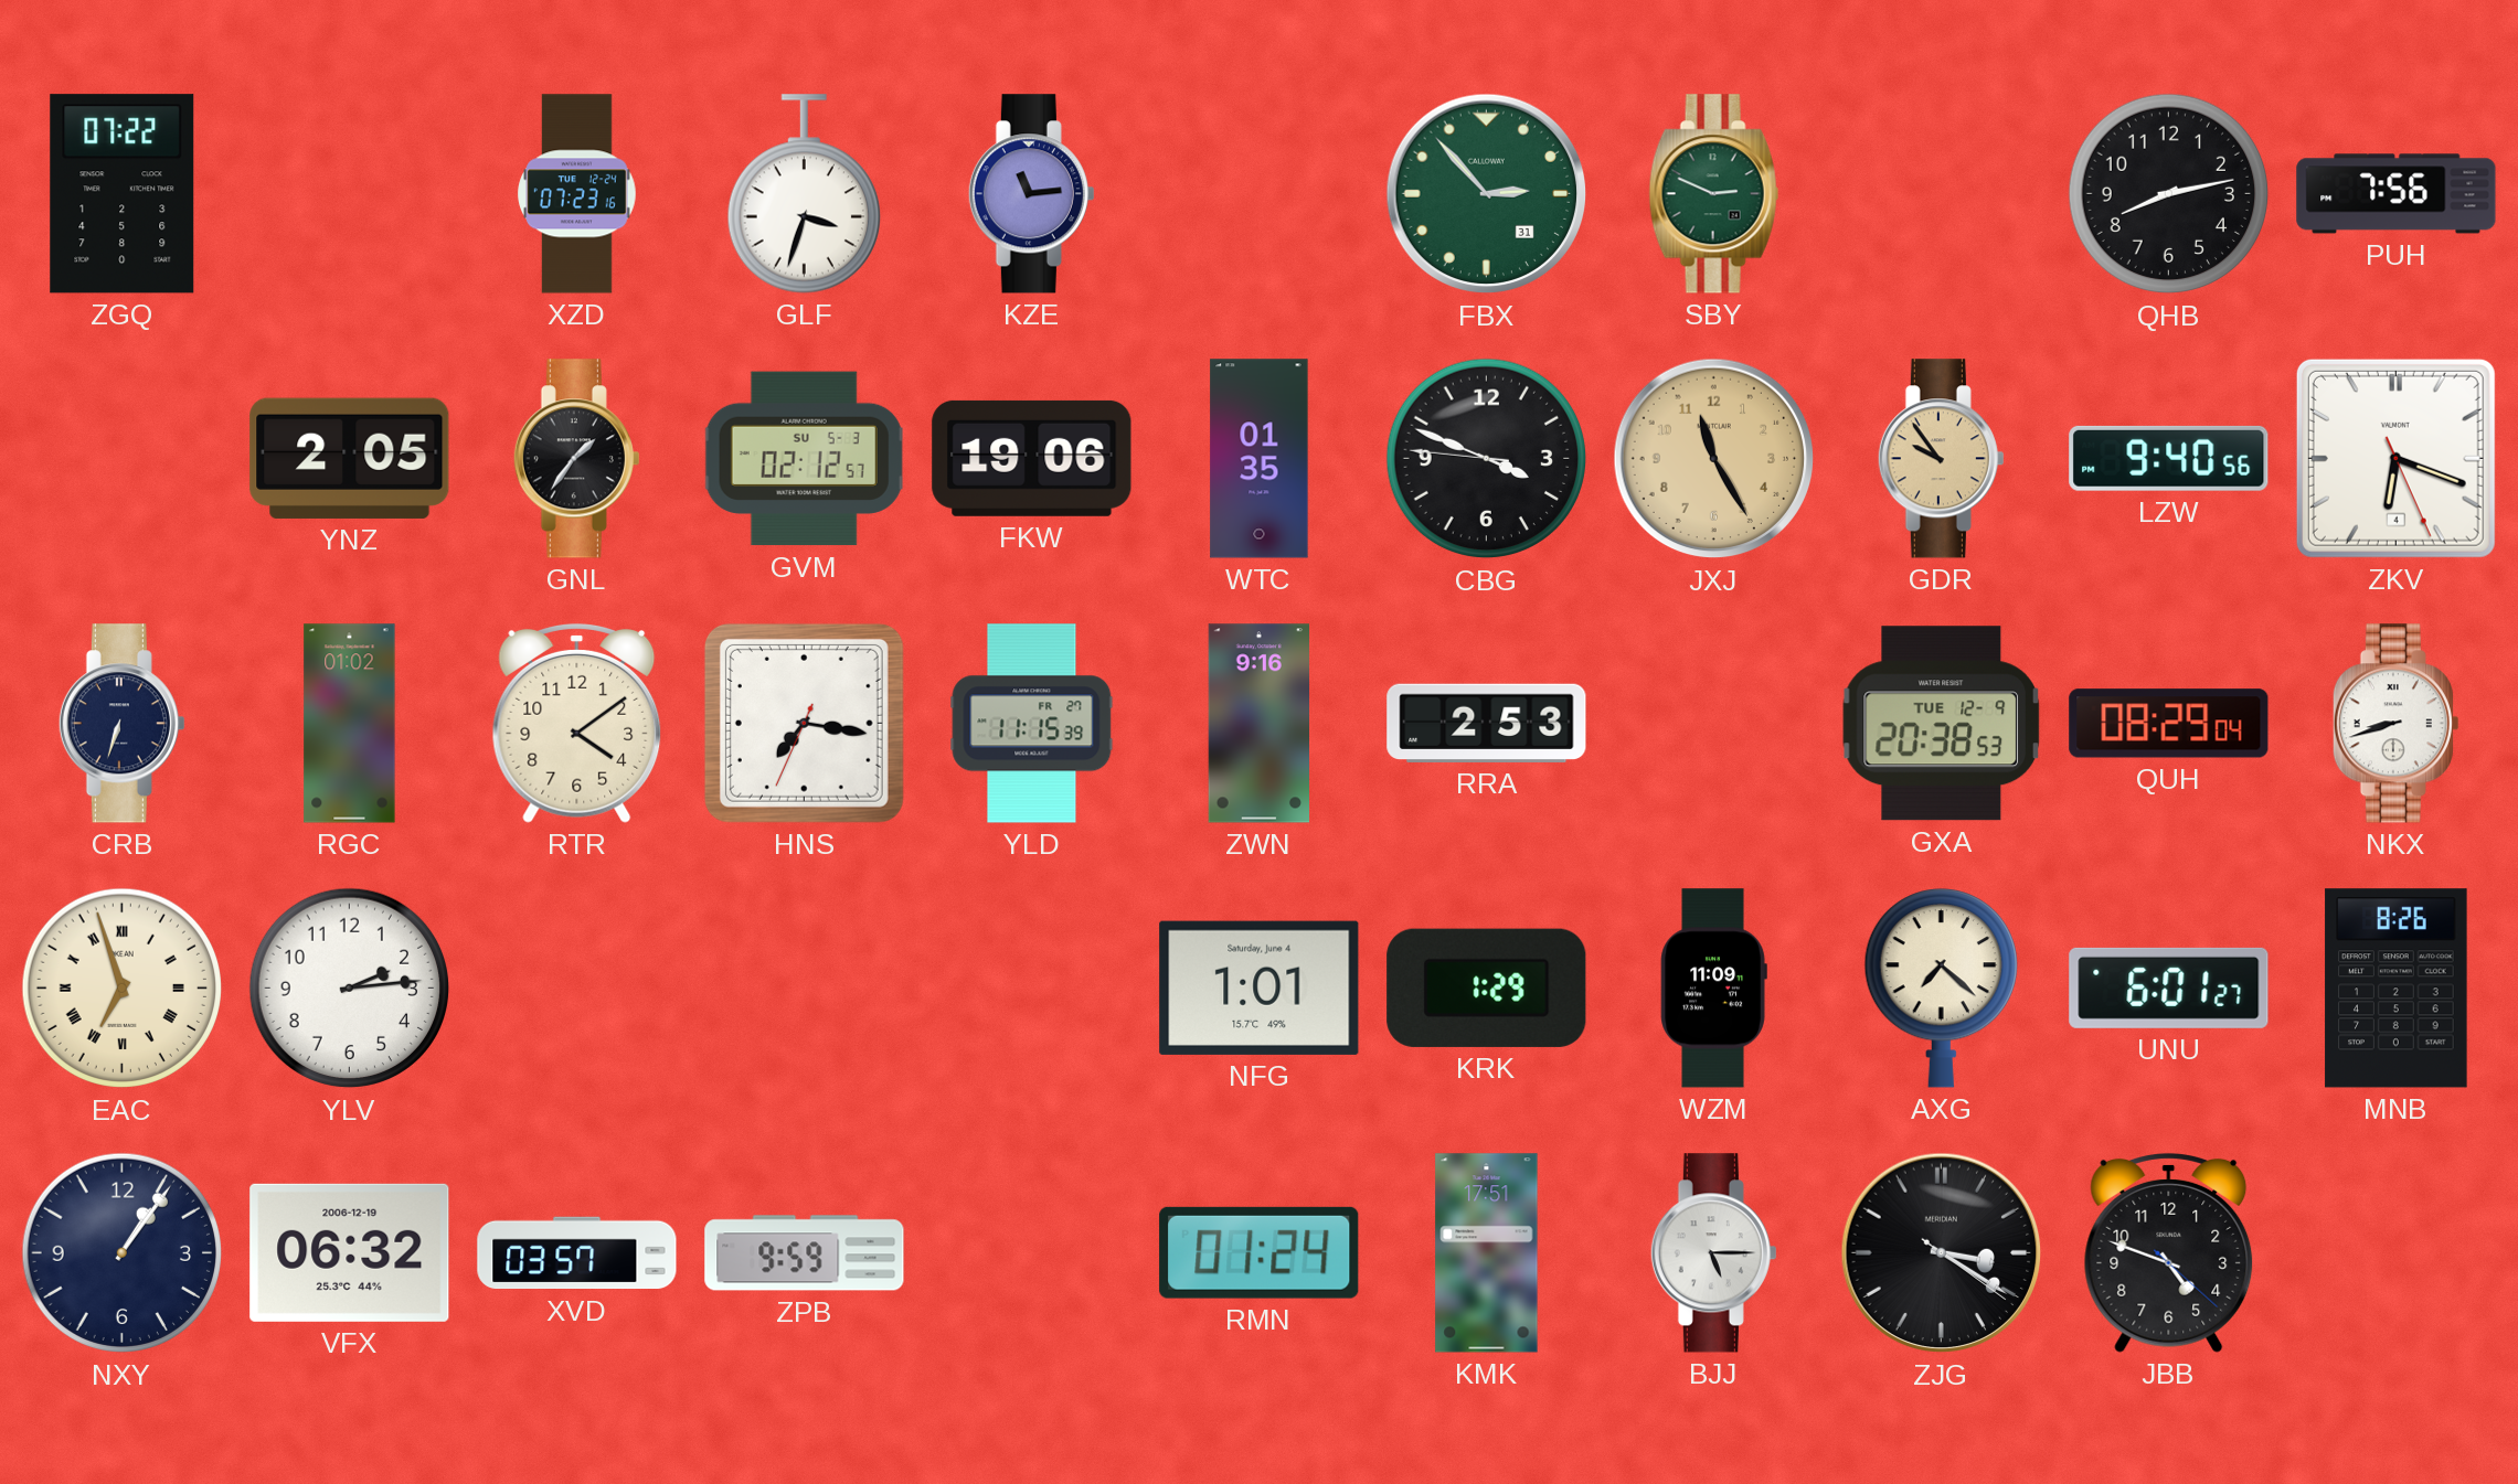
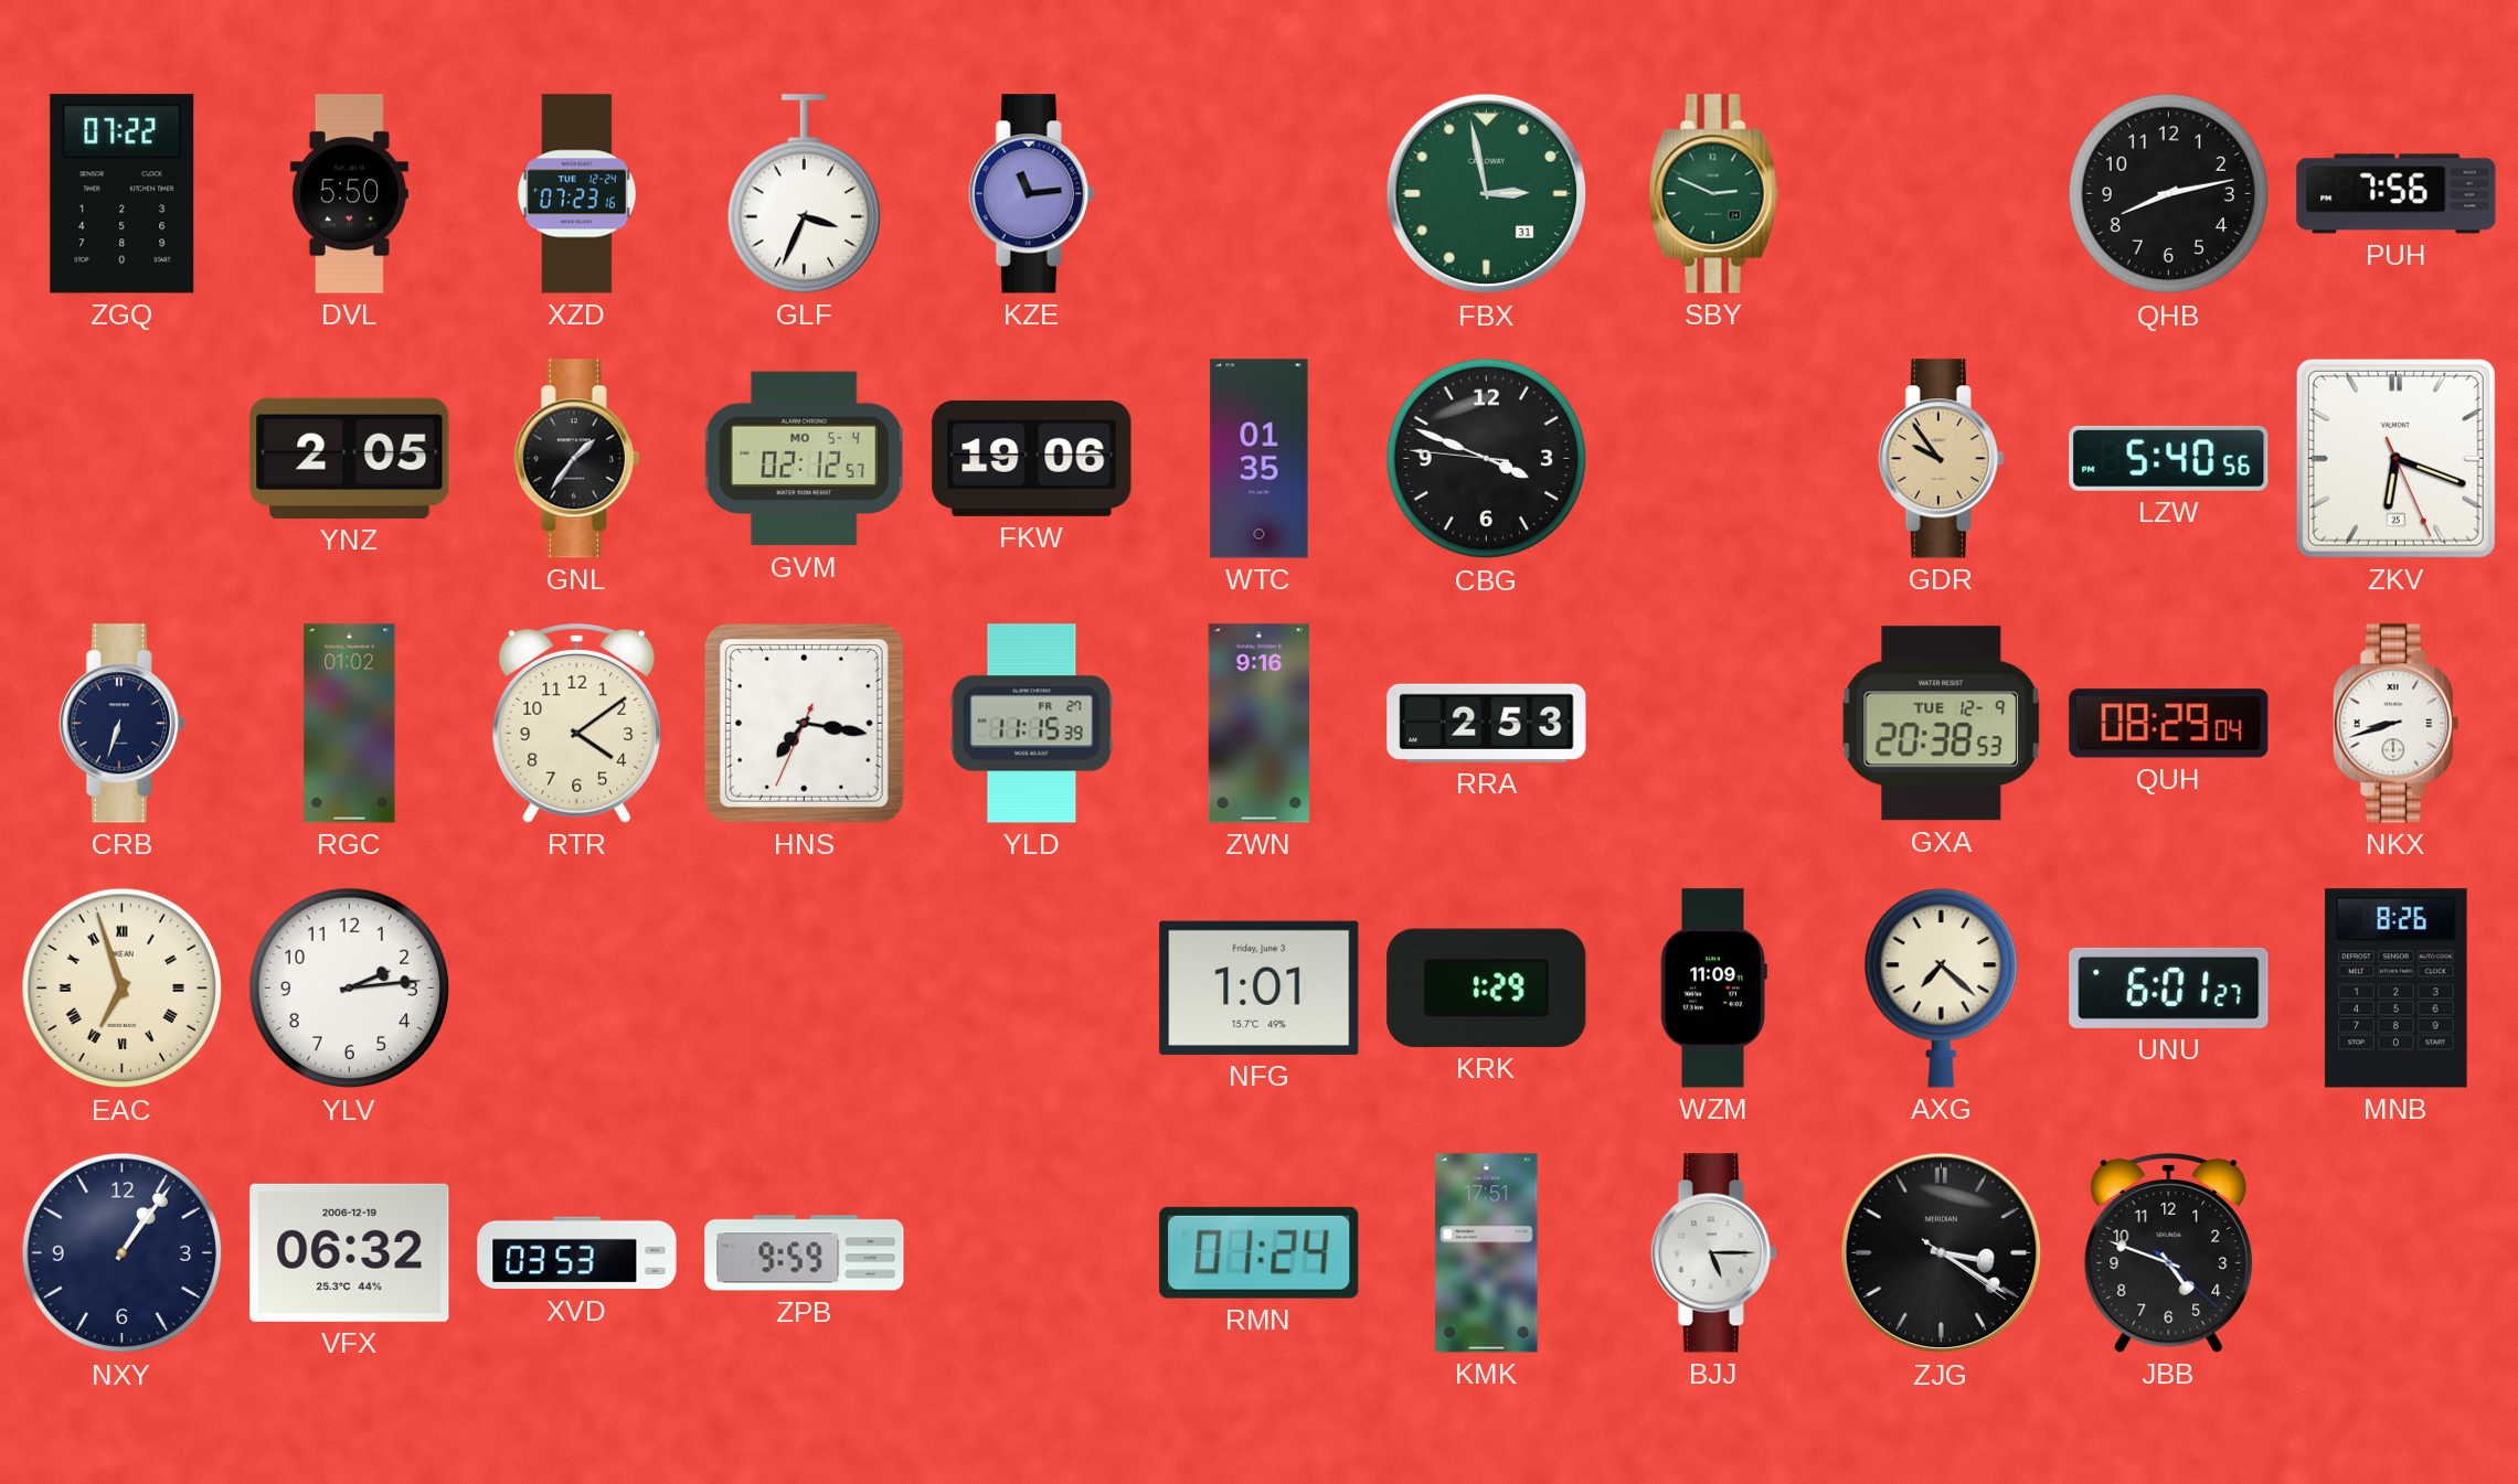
DVL: none -> 5:50 (349, 194)
GLF: 3:33 -> 3:34 (804, 194)
FBX: 2:53 -> 2:58 (1487, 194)
GVM date: SU 5-3 -> MO 5-4 (804, 459)
JXJ: 11:25 -> none (1714, 459)
LZW: 9:40 -> 5:40 (2169, 458)
ZKV date: 4 -> 25 (2395, 458)
NFG date: Saturday, June 4 -> Friday, June 3 (1260, 987)
XVD: 03:57 -> 03:53 (577, 1253)
